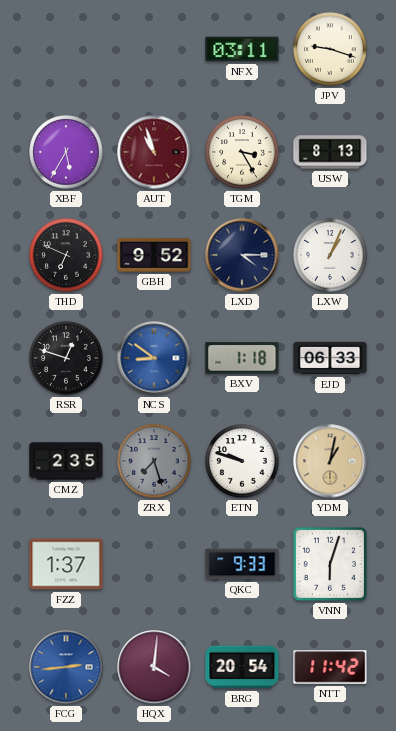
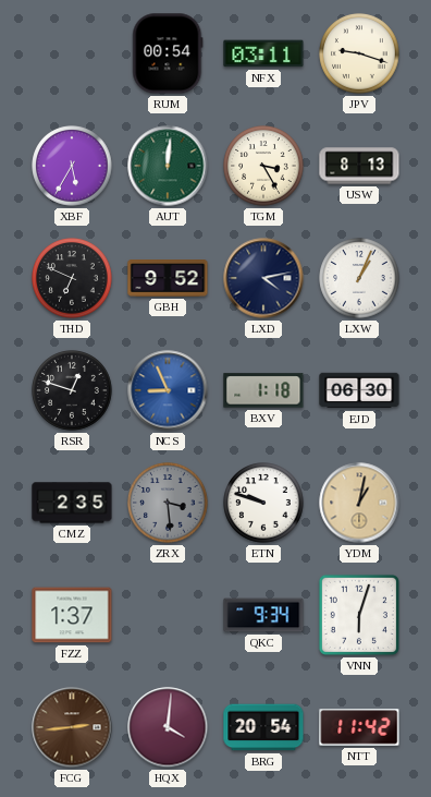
RUM: none -> 00:54 (168, 53)
AUT: 10:57 -> 12:01 (168, 166)
AUT dial: burgundy -> green (168, 166)
LXD: 4:15 -> 4:13 (263, 278)
NCS: 8:51 -> 8:56 (168, 390)
EJD: 06:33 -> 06:30 (359, 390)
ZRX: 7:27 -> 3:29 (168, 503)
QKC: 9:33 -> 9:34 (263, 615)
FCG dial: blue -> brown (72, 727)
